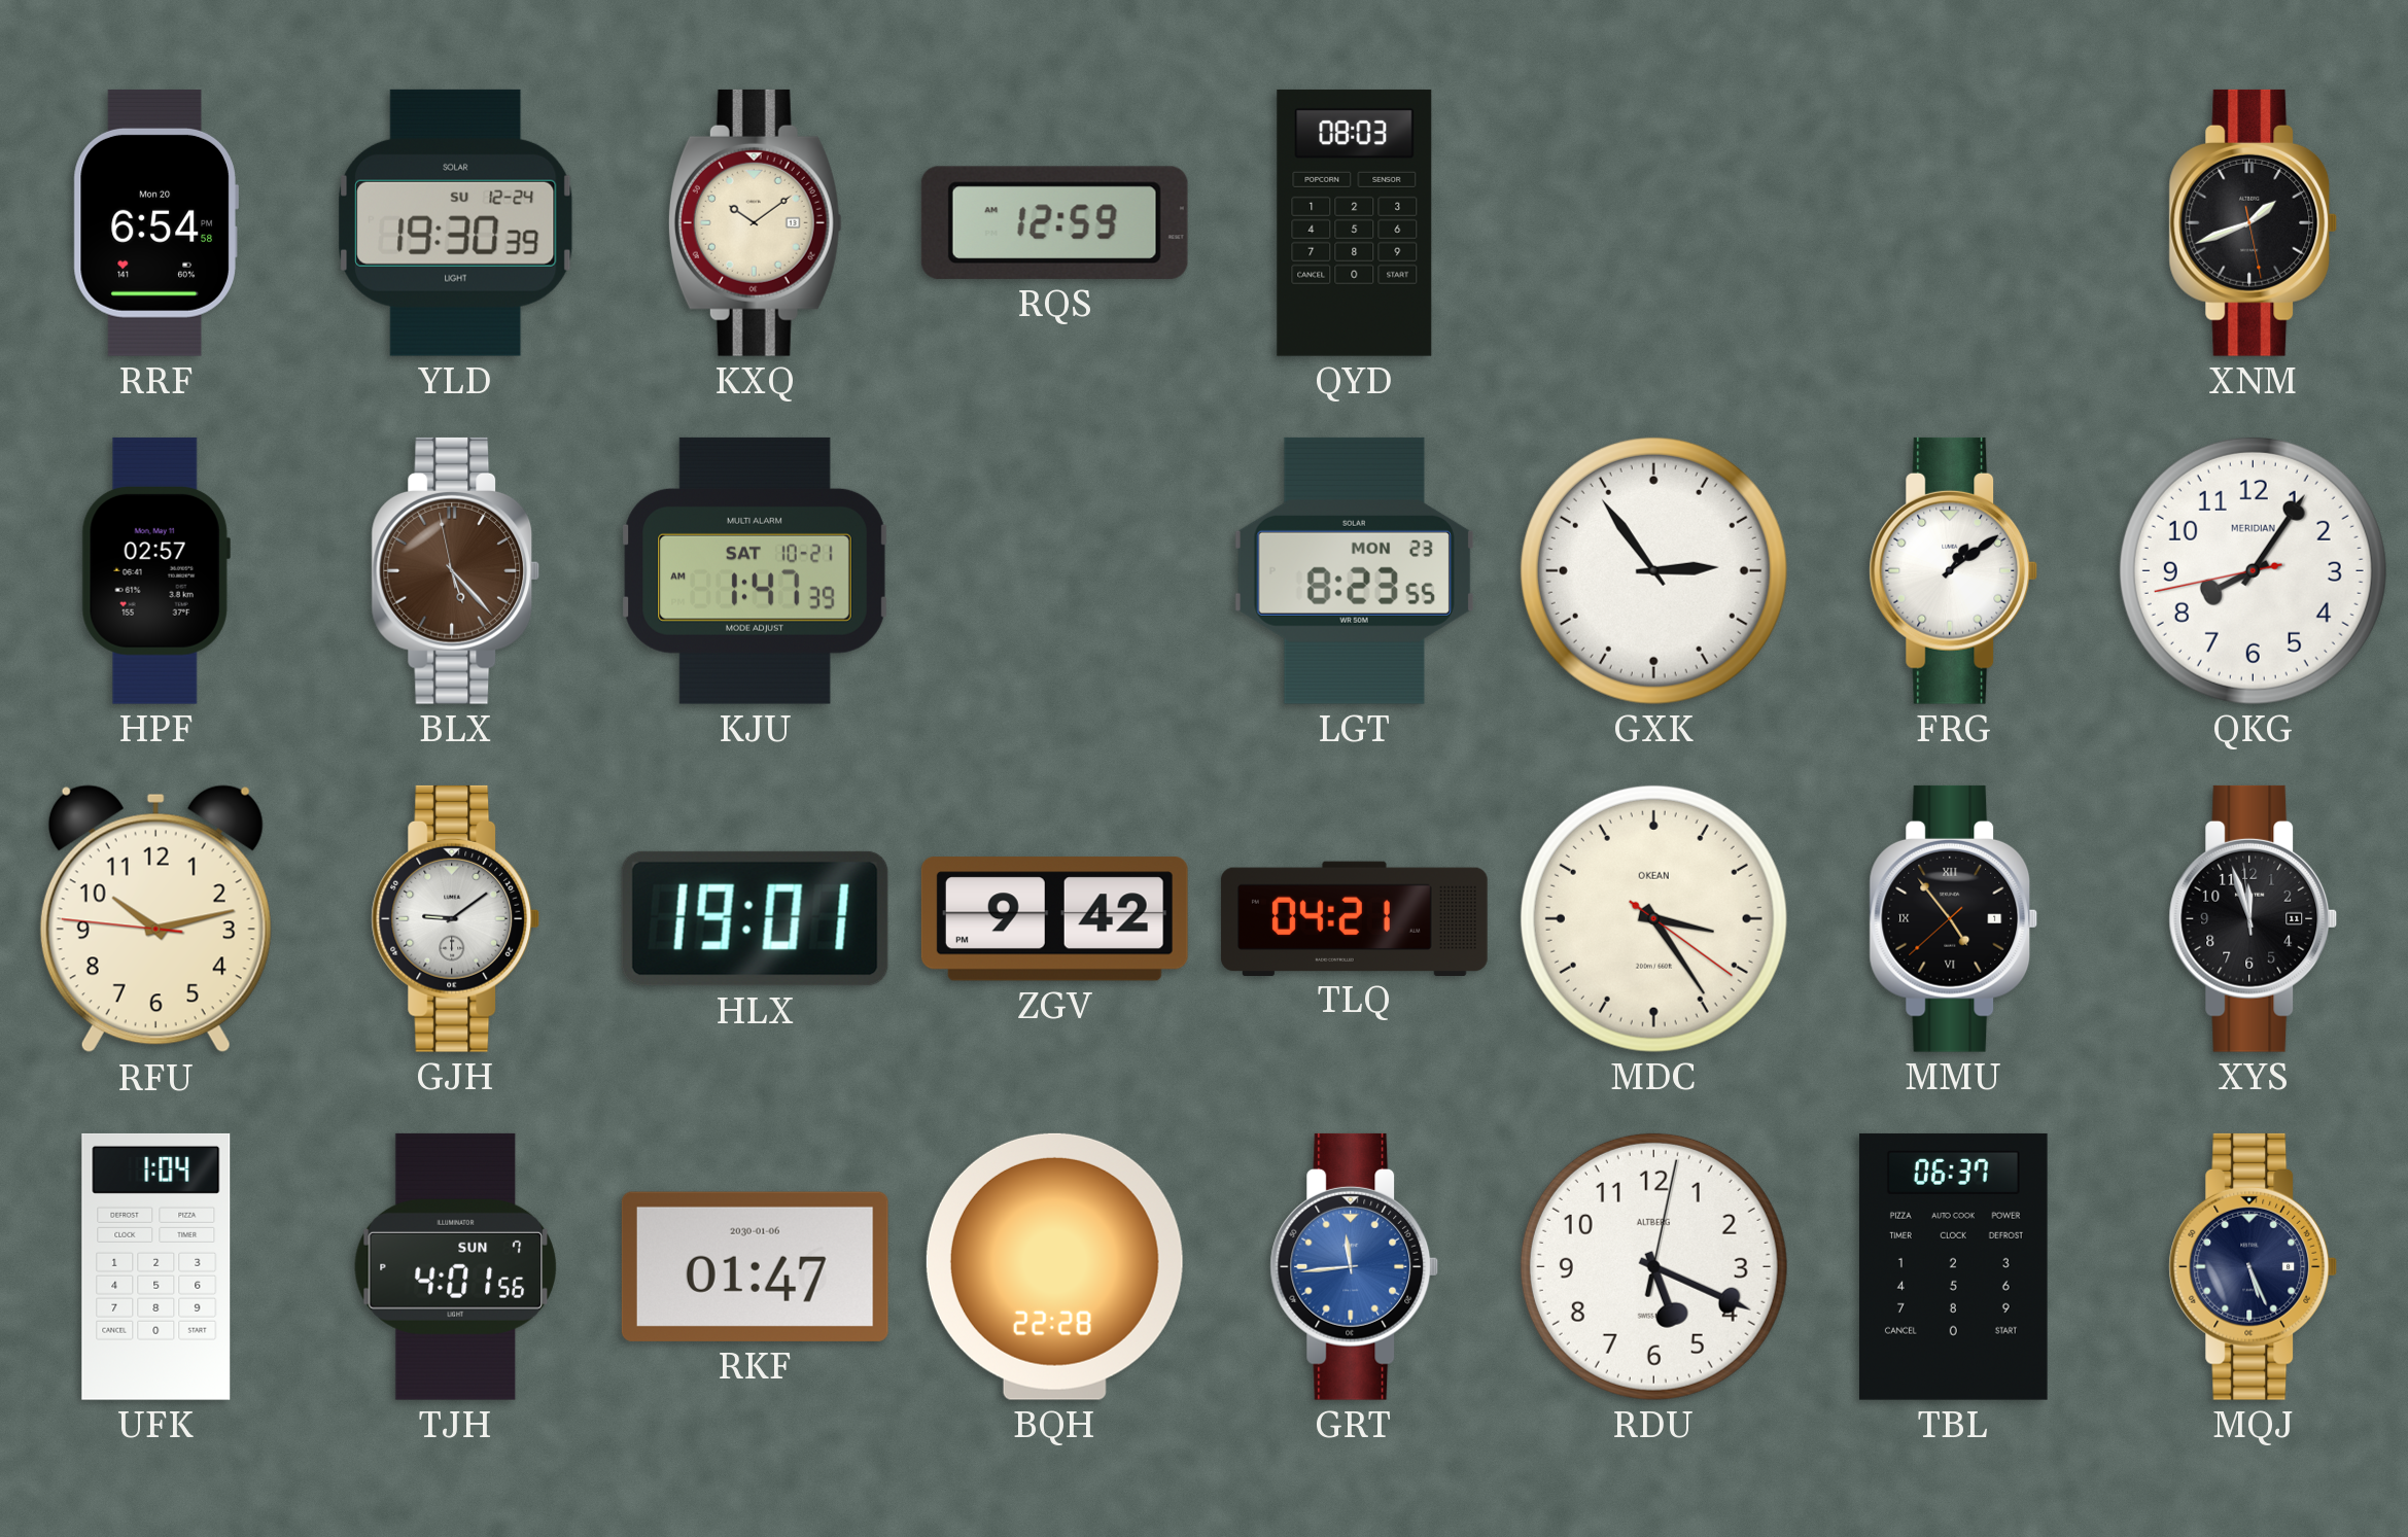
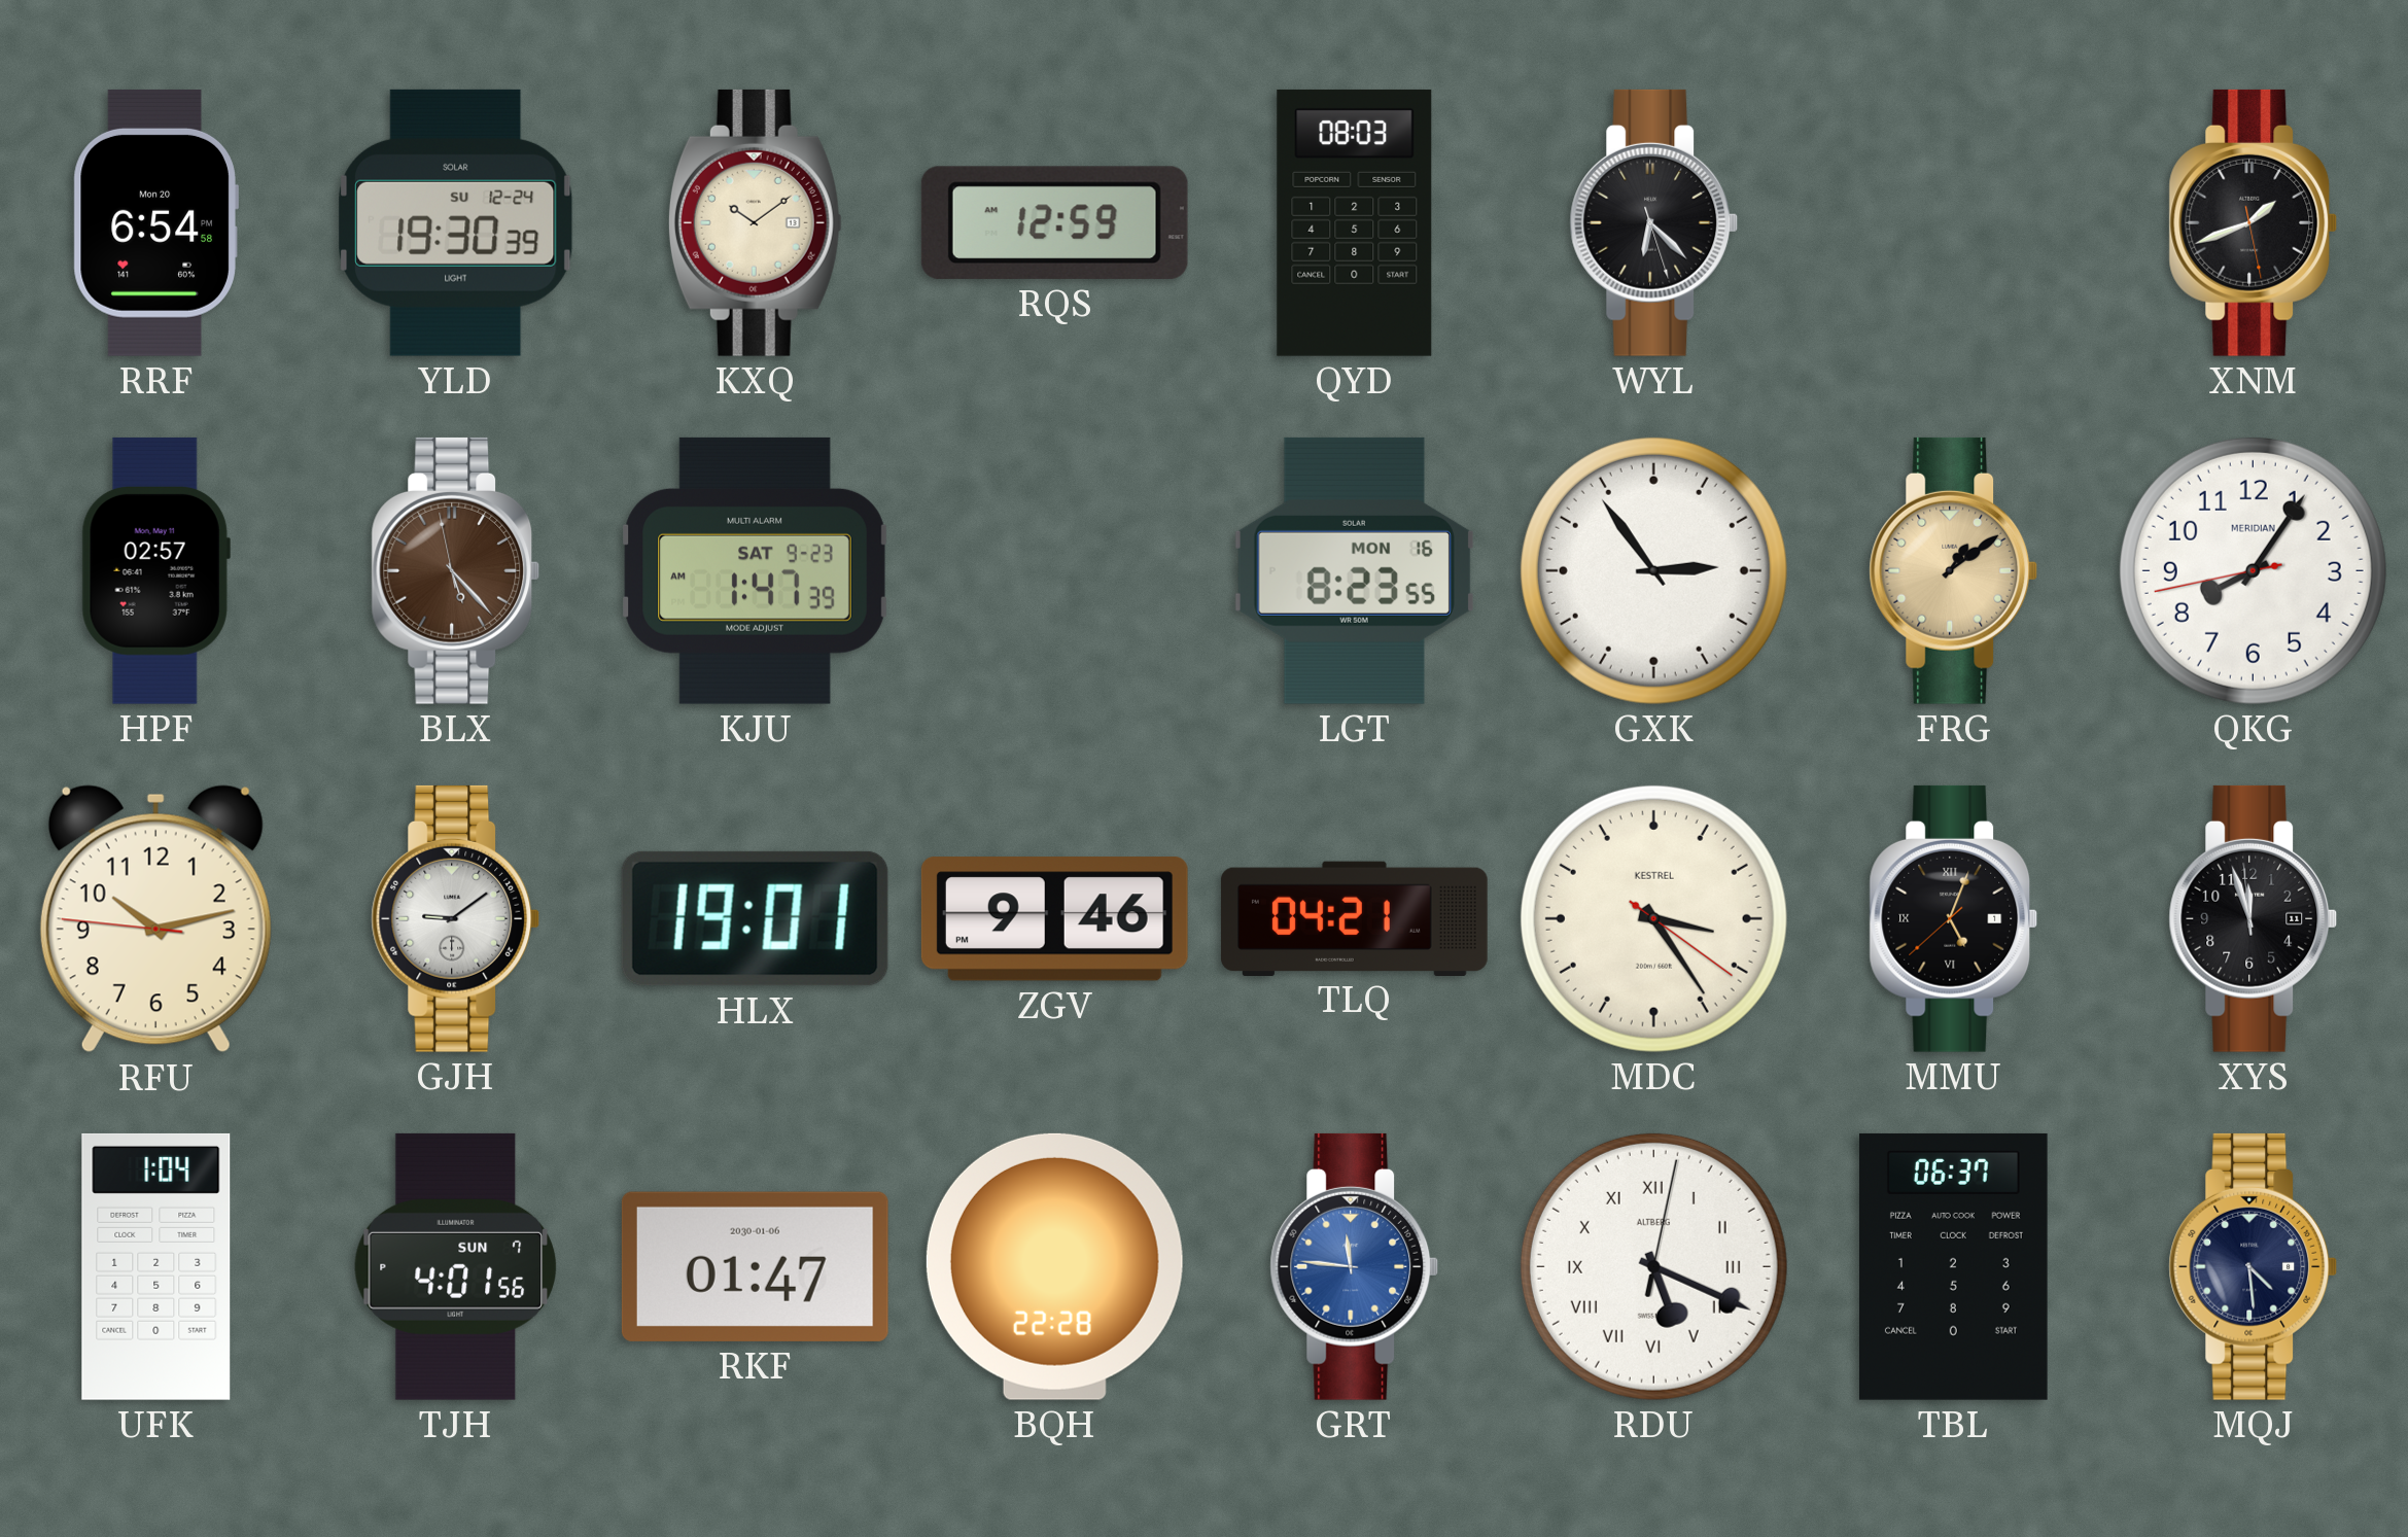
WYL: none -> 6:22 (1654, 222)
KJU date: SAT 10-21 -> SAT 9-23 (755, 570)
LGT date: MON 23 -> MON 16 (1354, 570)
FRG dial: white -> champagne (1954, 570)
ZGV: 9:42 -> 9:46 (1054, 919)
MDC brand: OKEAN -> KESTREL (1653, 918)
MMU: 4:53 -> 5:03 (1954, 918)
GRT: 11:44 -> 11:46 (1355, 1266)
RDU numerals: Arabic -> Roman (1653, 1266)
MQJ: 5:26 -> 4:29 (2254, 1266)
